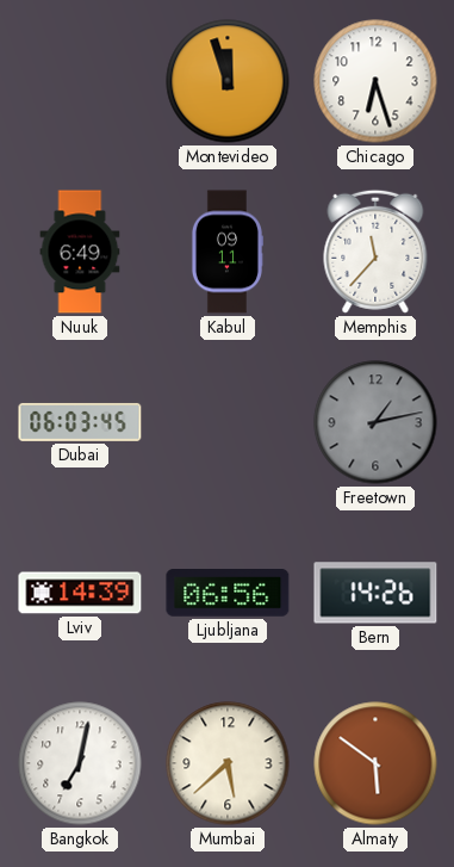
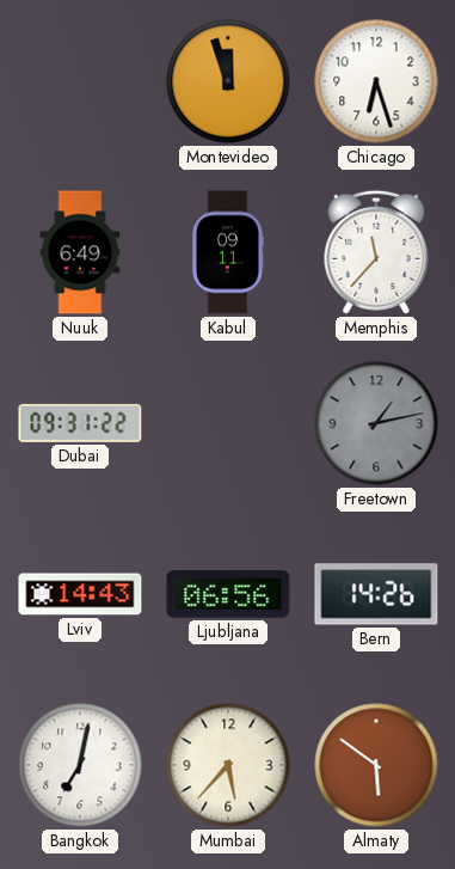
Dubai: 06:03 -> 09:31 (80, 423)
Lviv: 14:39 -> 14:43 (80, 594)
Mumbai: 5:38 -> 5:37 (228, 765)
